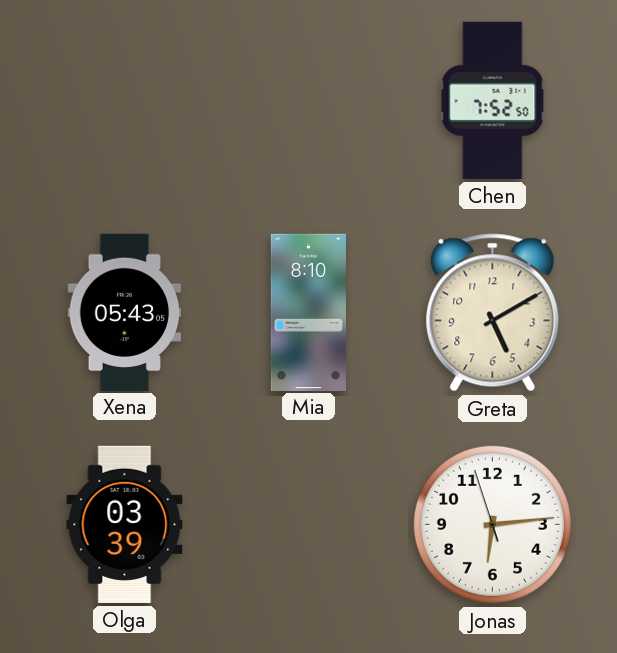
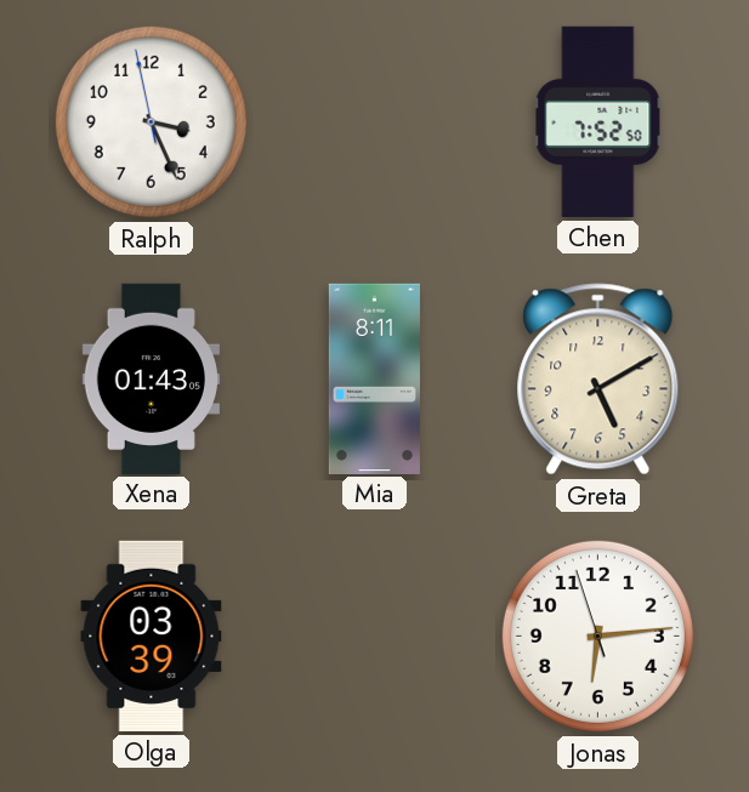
Ralph: none -> 3:25 (151, 121)
Xena: 05:43 -> 01:43 (151, 378)
Mia: 8:10 -> 8:11 (374, 378)
